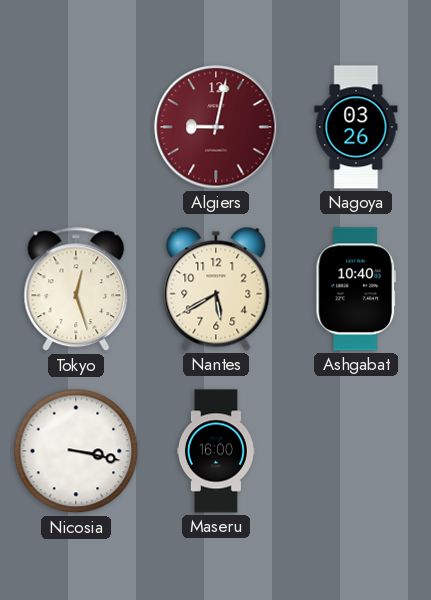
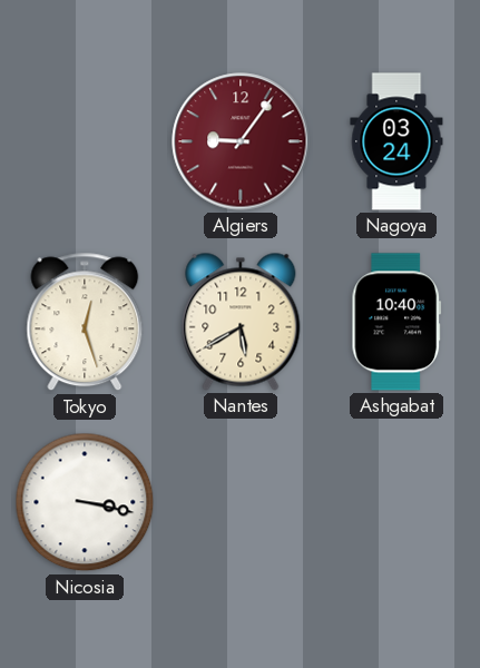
Algiers: 9:02 -> 9:06 (241, 141)
Nagoya: 03:26 -> 03:24 (396, 141)
Maseru: 16:00 -> none (216, 451)
